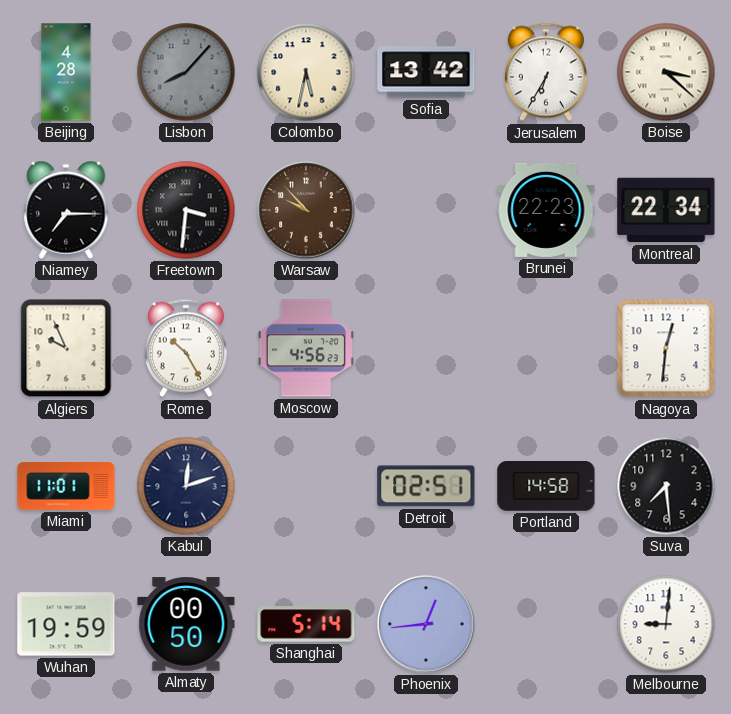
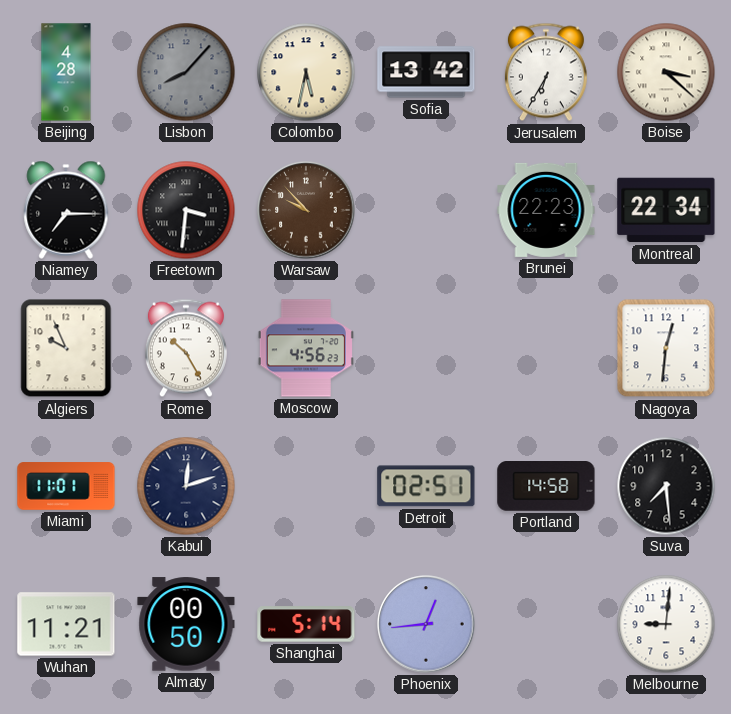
Wuhan: 19:59 -> 11:21 (66, 624)
